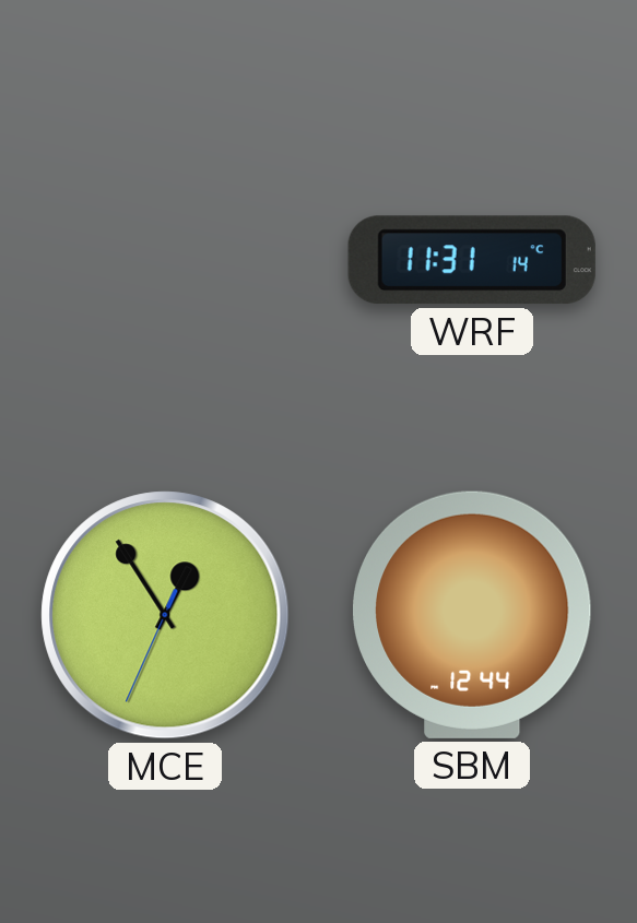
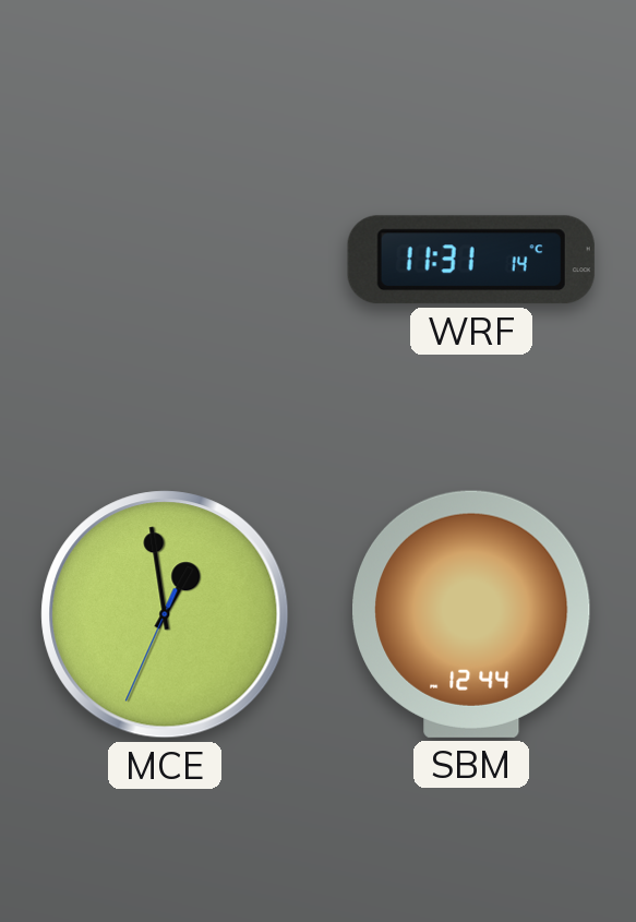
MCE: 12:54 -> 12:58 (165, 614)
